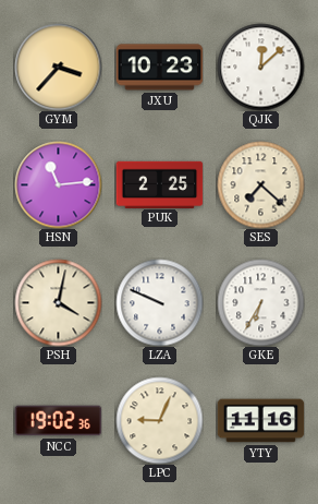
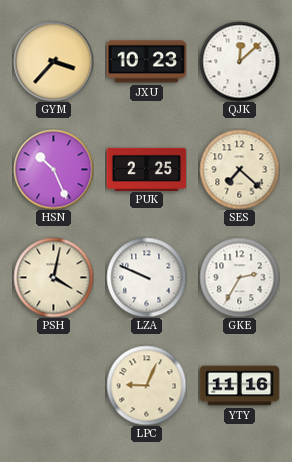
HSN: 11:14 -> 10:26 (53, 169)
GKE: 6:35 -> 2:35 (239, 277)
NCC: 19:02 -> none (58, 421)
